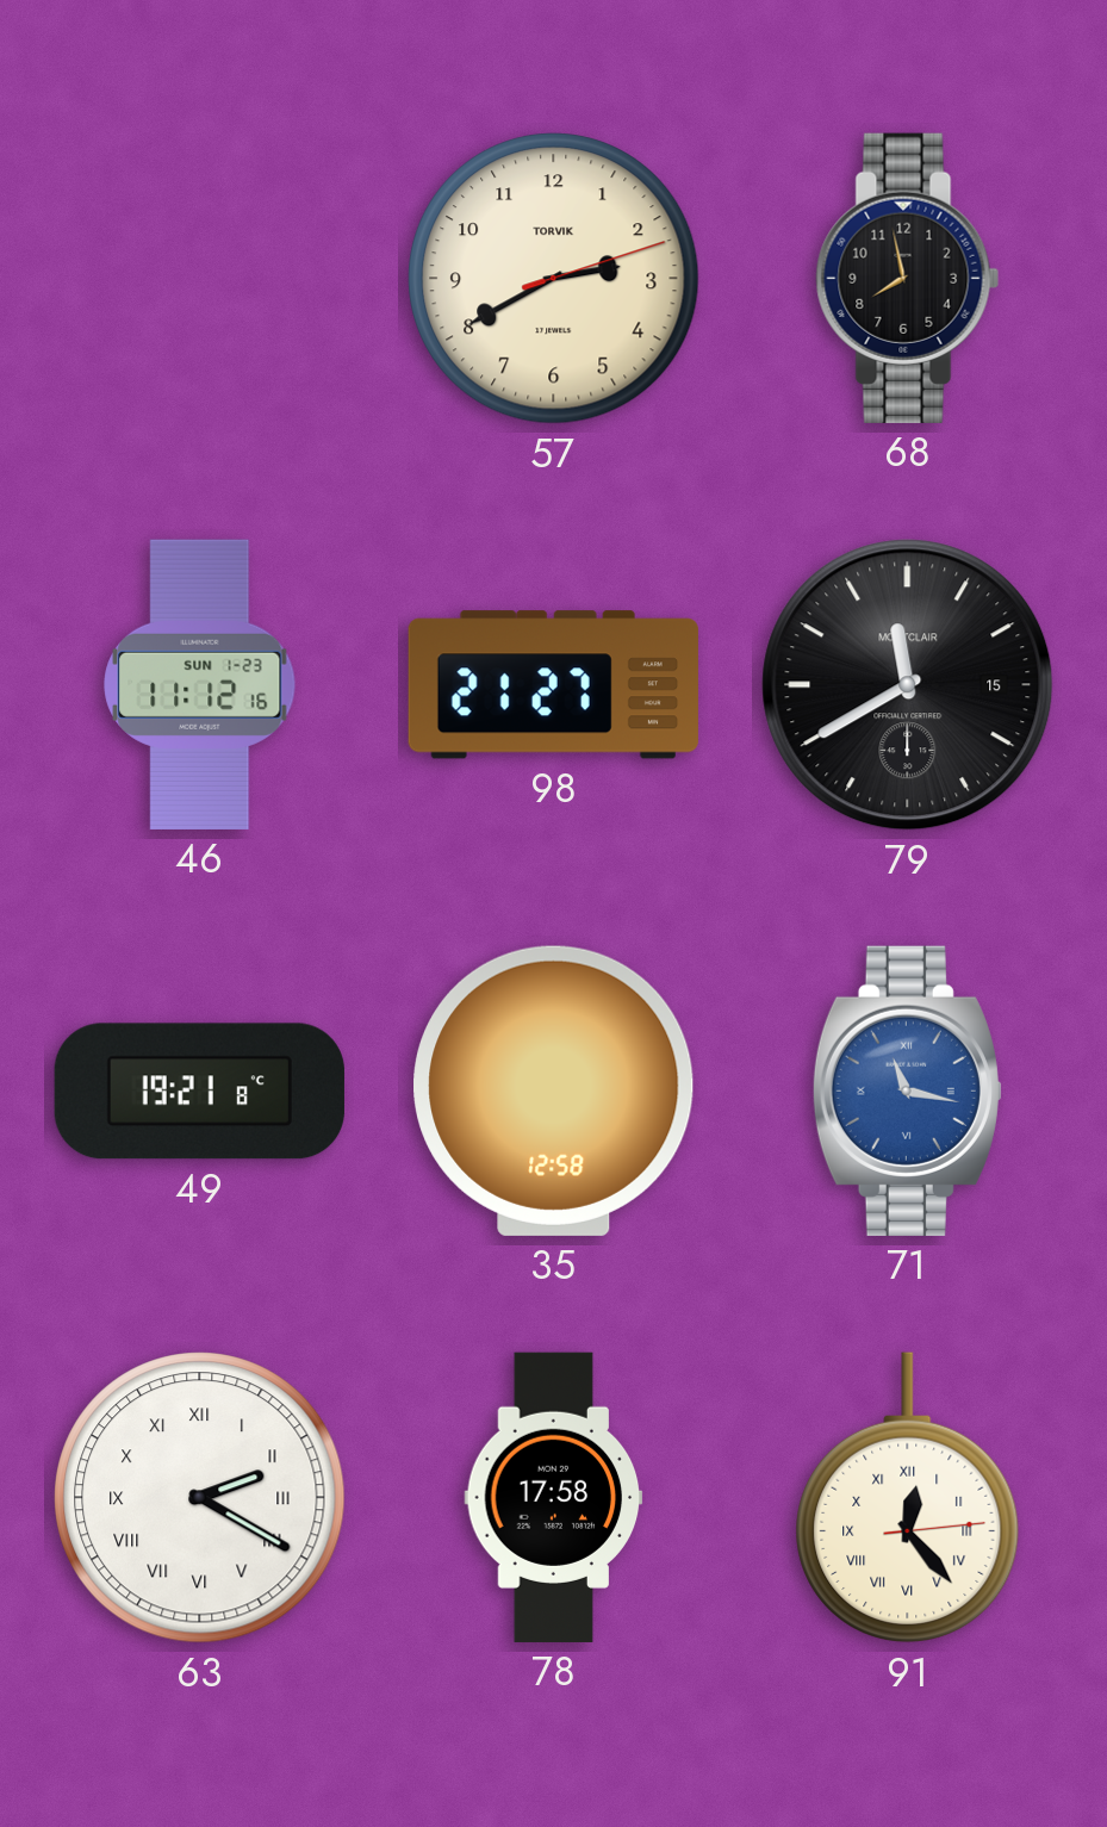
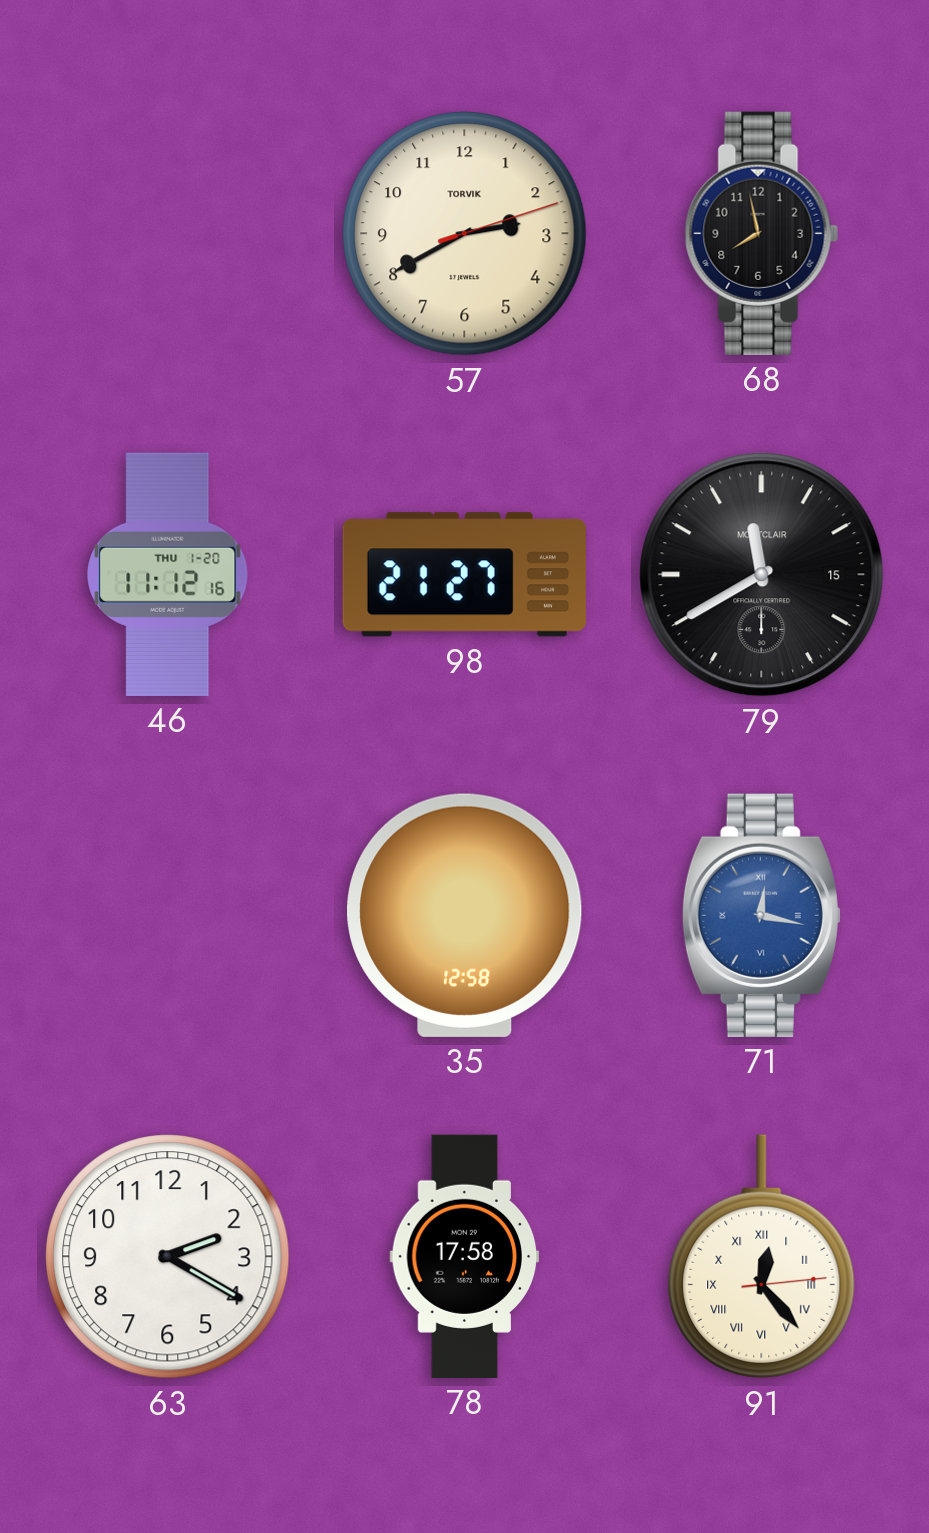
46 date: SUN 1-23 -> THU 1-20 (168, 574)
49: 19:21 -> none (199, 1092)
71: 11:17 -> 12:17 (761, 915)
63 numerals: Roman -> Arabic (168, 1257)
